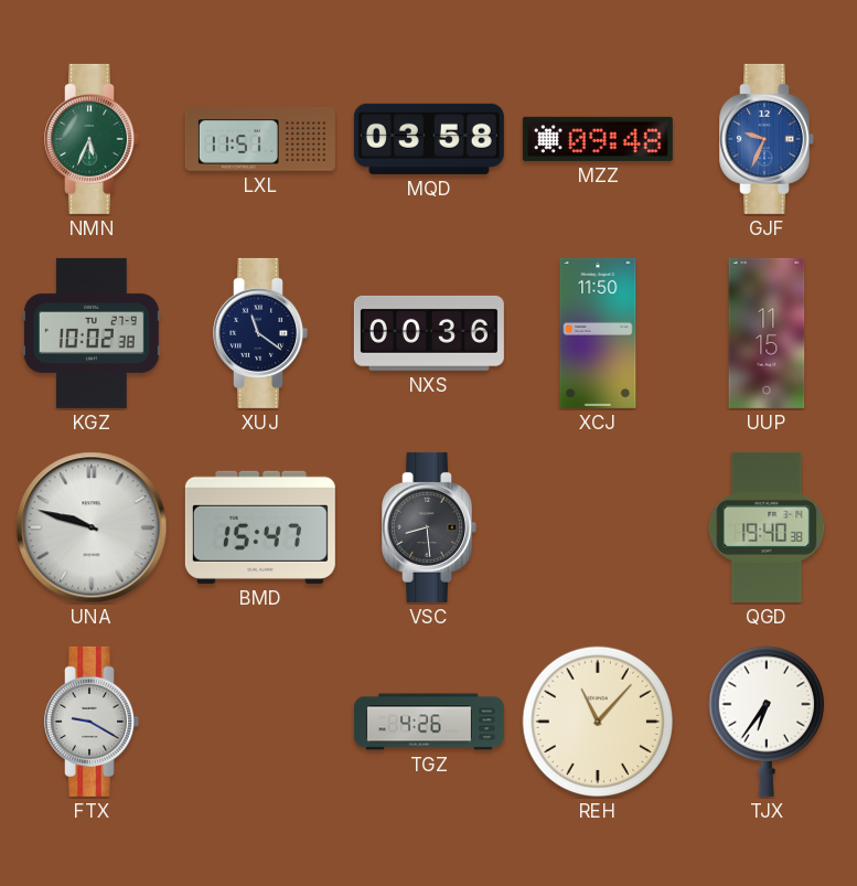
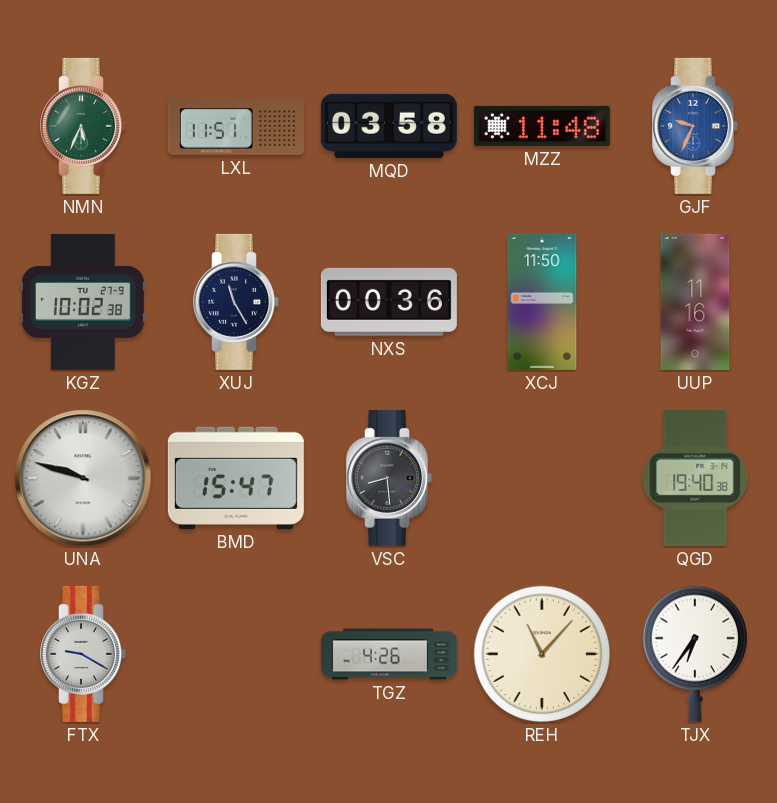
MZZ: 09:48 -> 11:48 (542, 126)
XUJ: 11:21 -> 11:25 (236, 302)
UUP: 11:15 -> 11:16 (695, 302)
